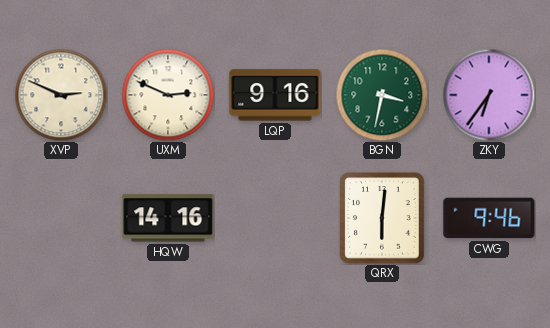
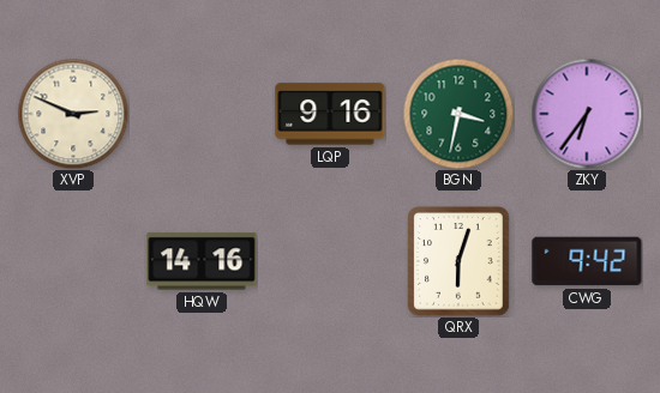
UXM: 2:49 -> none (168, 95)
QRX: 6:01 -> 6:03 (458, 261)
CWG: 9:46 -> 9:42 (587, 261)
